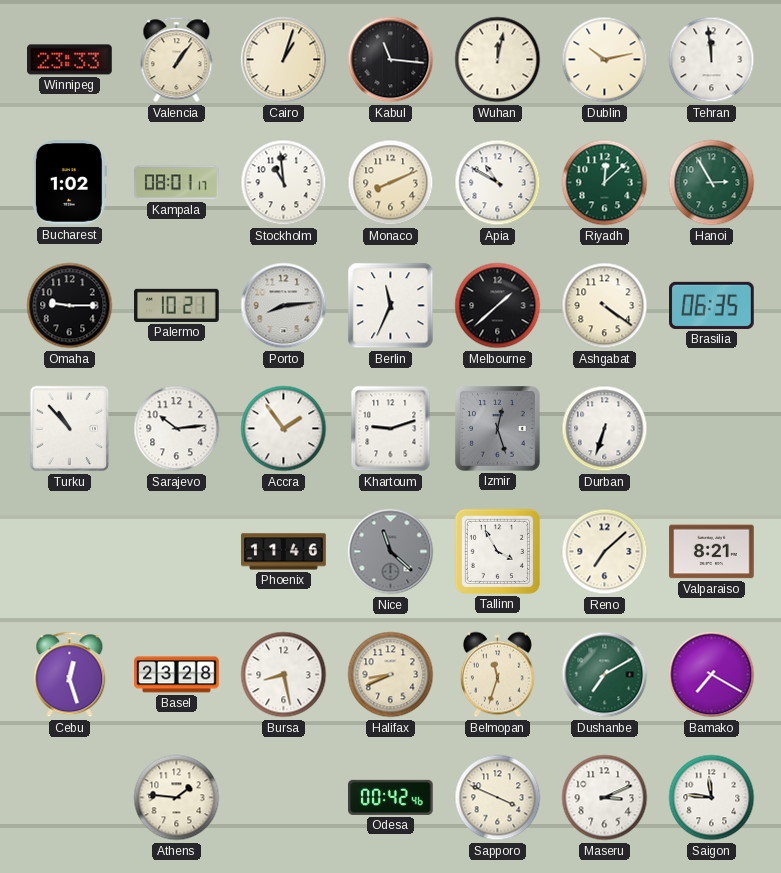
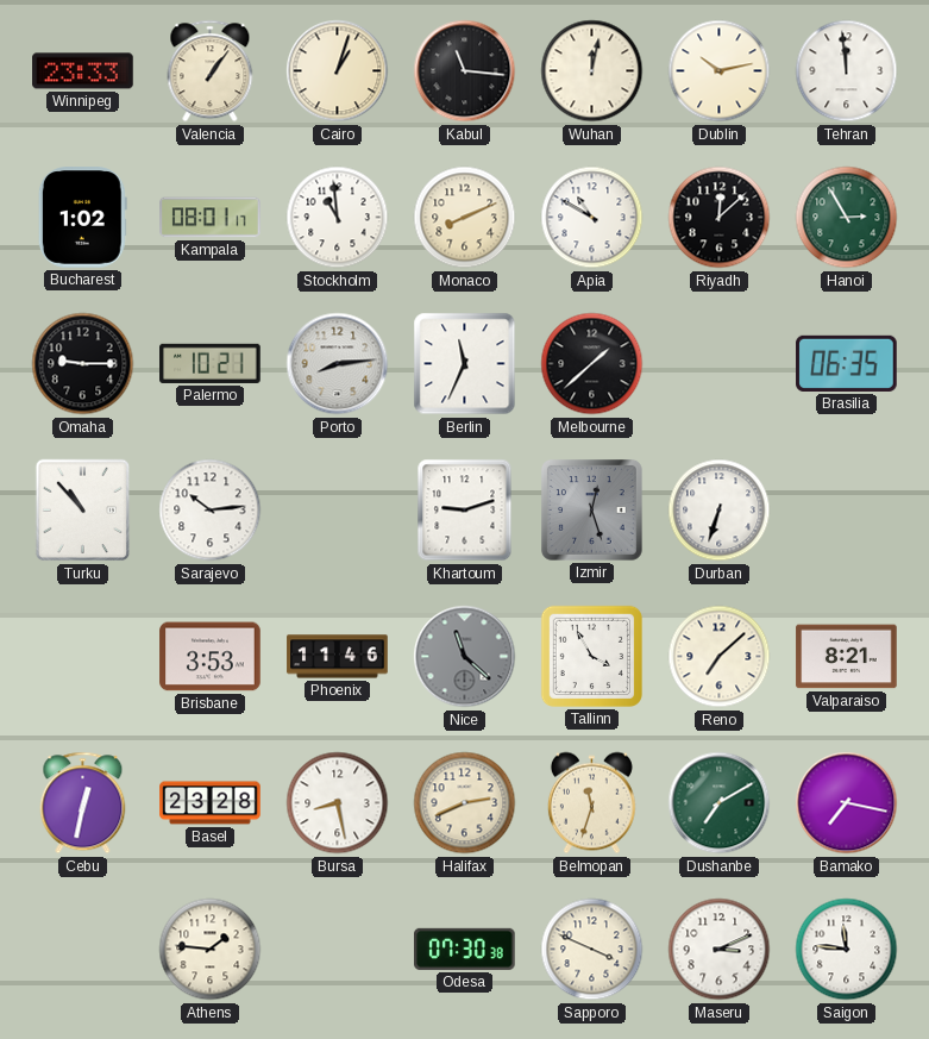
Riyadh dial: green -> black (720, 218)
Ashgabat: 4:21 -> none (605, 306)
Accra: 1:54 -> none (284, 429)
Brisbane: none -> 3:53 (211, 657)
Cebu: 12:27 -> 12:32 (83, 803)
Halifax: 8:41 -> 2:41 (465, 803)
Bamako: 7:20 -> 7:17 (847, 803)
Odesa: 00:42 -> 07:30 (465, 949)
